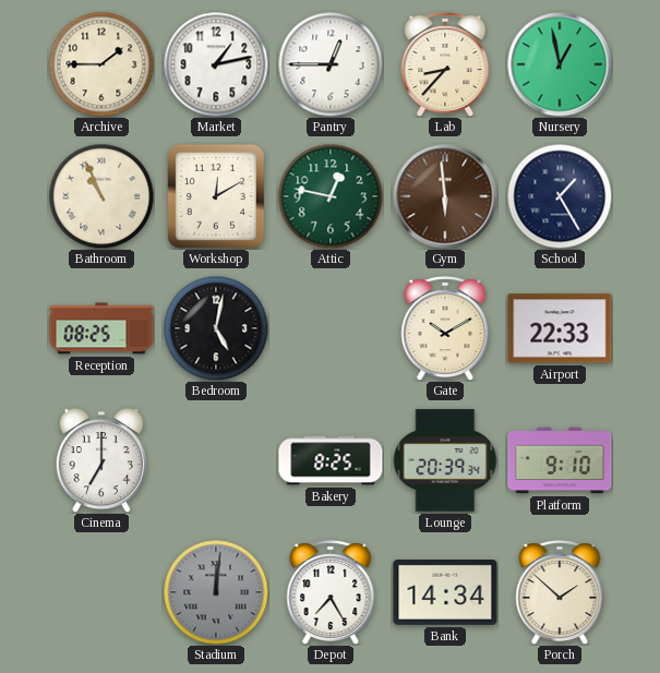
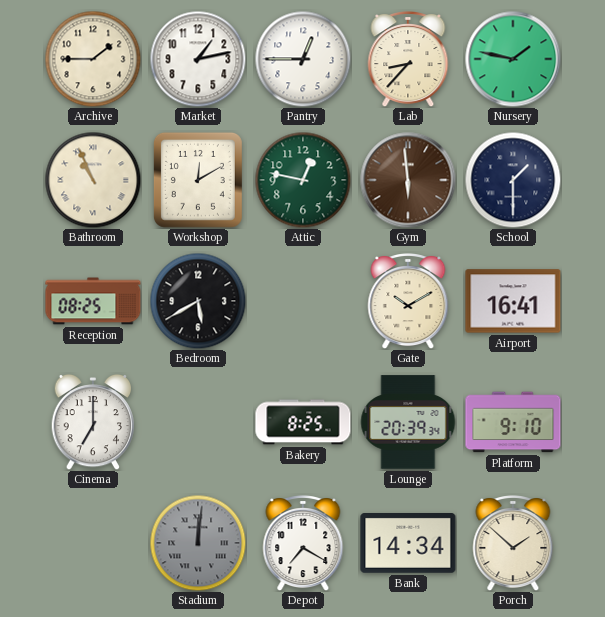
Nursery: 12:58 -> 1:47 (513, 59)
School: 1:25 -> 1:30 (513, 180)
Bedroom: 5:02 -> 5:40 (198, 301)
Airport: 22:33 -> 16:41 (513, 301)
Depot: 7:25 -> 7:20 (303, 544)
